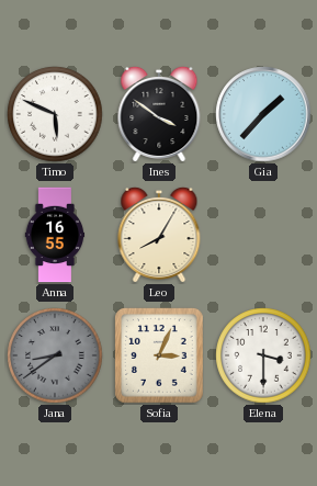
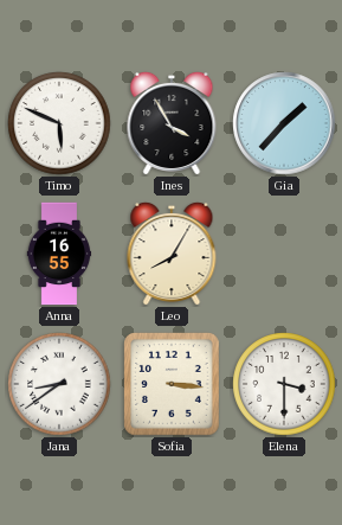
Ines: 3:51 -> 3:55 (172, 123)
Jana dial: grey -> white (59, 384)
Sofia: 3:04 -> 3:16 (173, 385)
